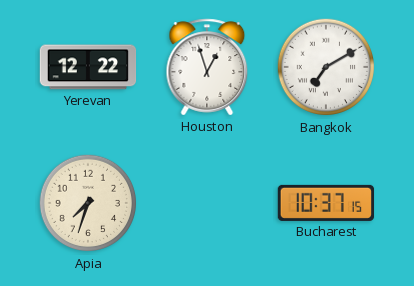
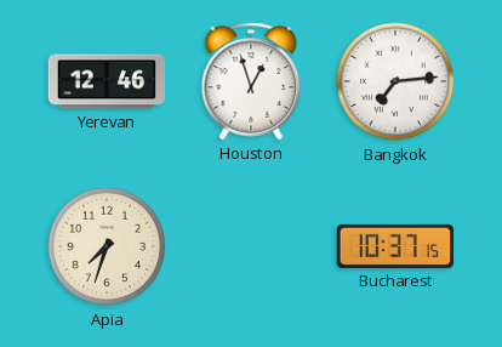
Yerevan: 12:22 -> 12:46 (107, 81)
Bangkok: 7:10 -> 7:14 (395, 81)
